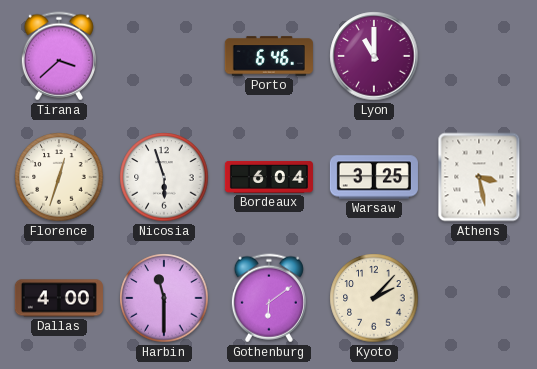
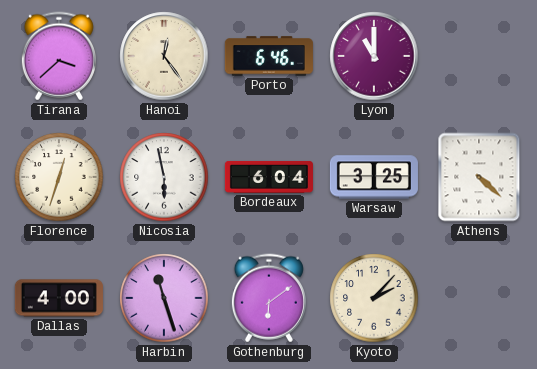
Hanoi: none -> 12:24 (164, 56)
Nicosia: 5:57 -> 5:58 (164, 177)
Athens: 3:28 -> 4:22 (479, 177)
Harbin: 11:30 -> 11:27 (164, 298)
